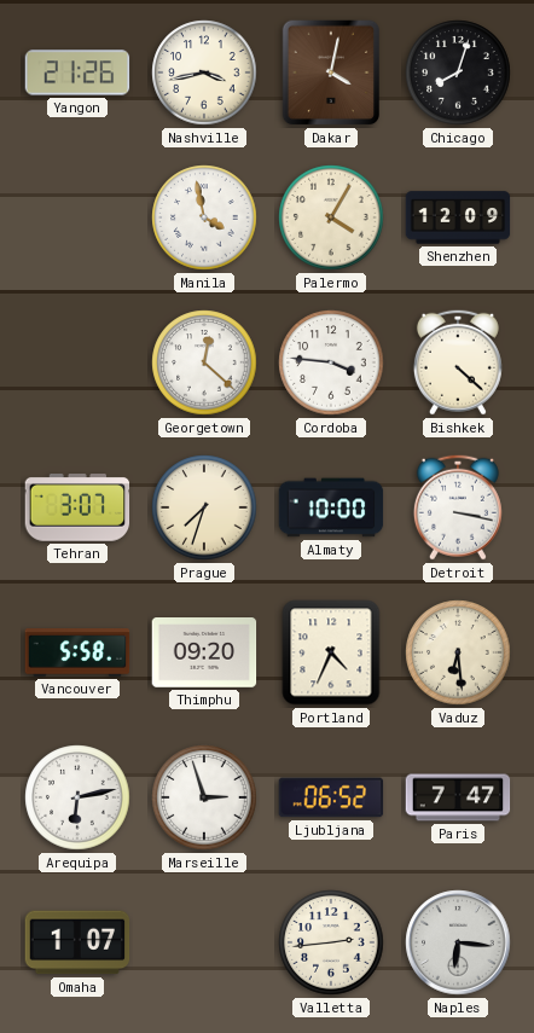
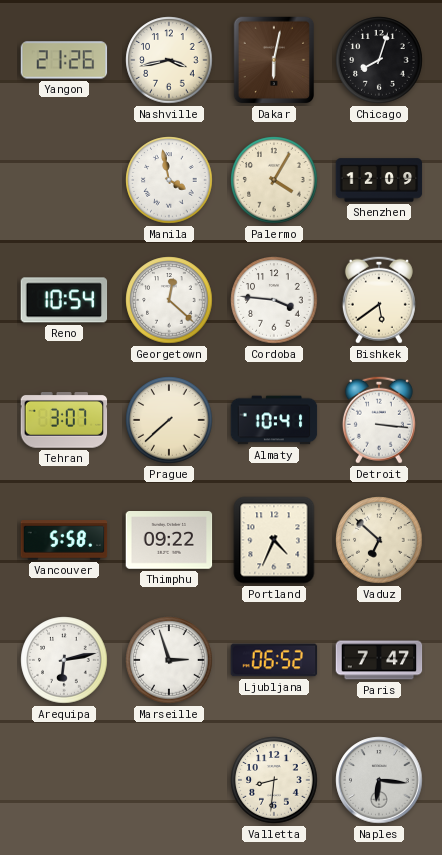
Dakar: 4:02 -> 6:02 (274, 60)
Reno: none -> 10:54 (64, 300)
Bishkek: 4:22 -> 5:39 (379, 300)
Prague: 7:33 -> 7:38 (169, 420)
Almaty: 10:00 -> 10:41 (274, 420)
Detroit: 3:17 -> 3:16 (379, 420)
Thimphu: 09:20 -> 09:22 (169, 541)
Vaduz: 6:29 -> 6:52 (379, 540)
Omaha: 1:07 -> none (77, 942)
Valletta: 2:44 -> 8:31 (274, 780)
